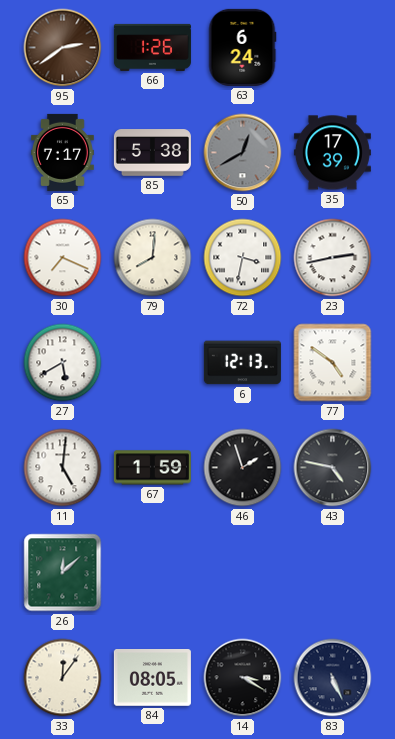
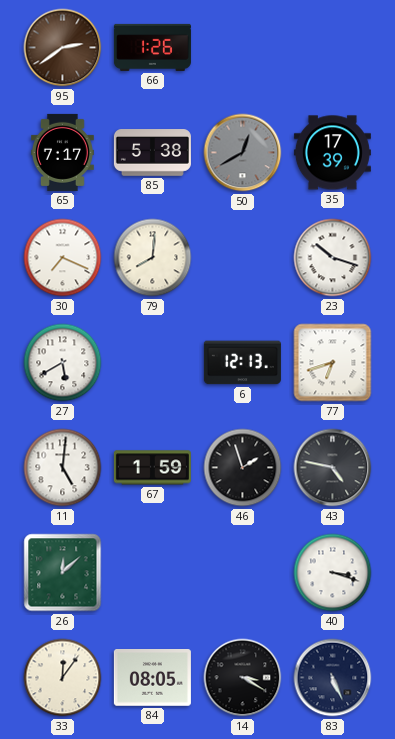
63: 6:24 -> none (242, 47)
72: 3:32 -> none (243, 258)
23: 2:43 -> 10:18 (333, 258)
77: 4:51 -> 6:42 (333, 363)
40: none -> 3:18 (333, 573)
